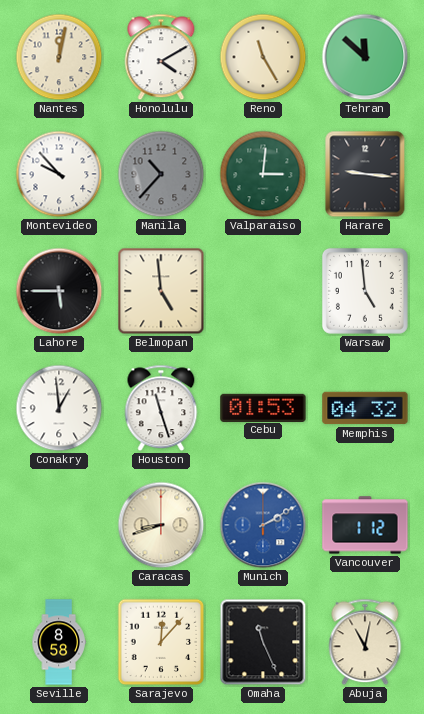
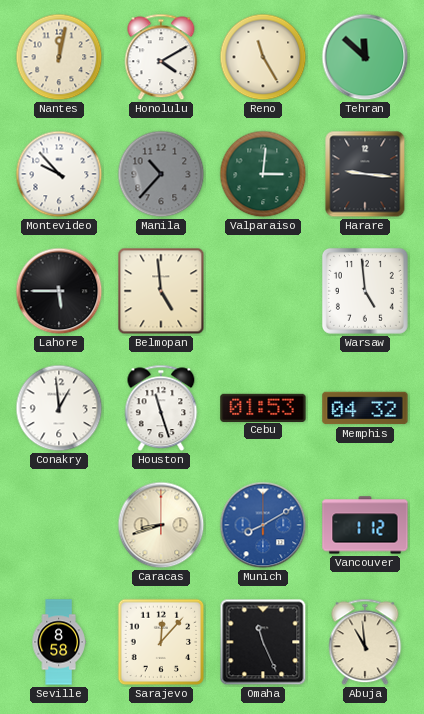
Munich: 2:10 -> 8:10 (263, 525)
Abuja: 11:02 -> 10:59 (365, 642)
